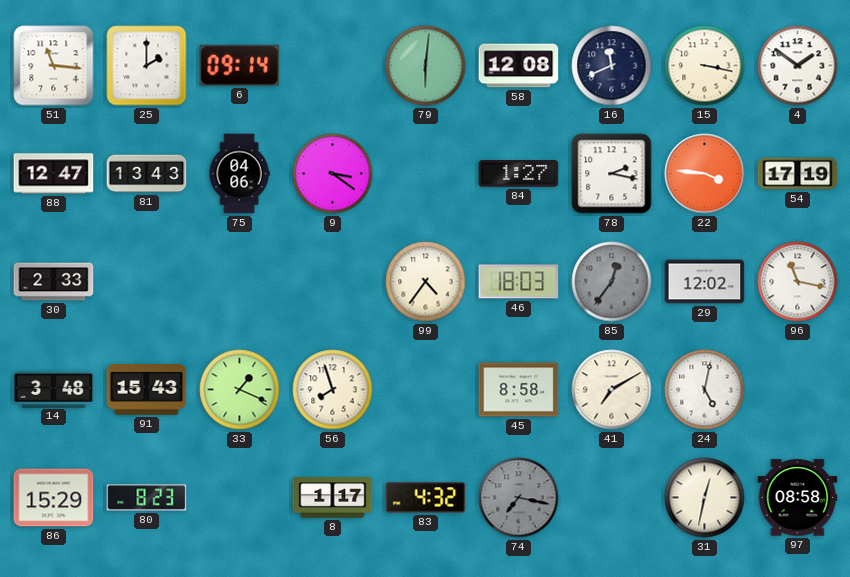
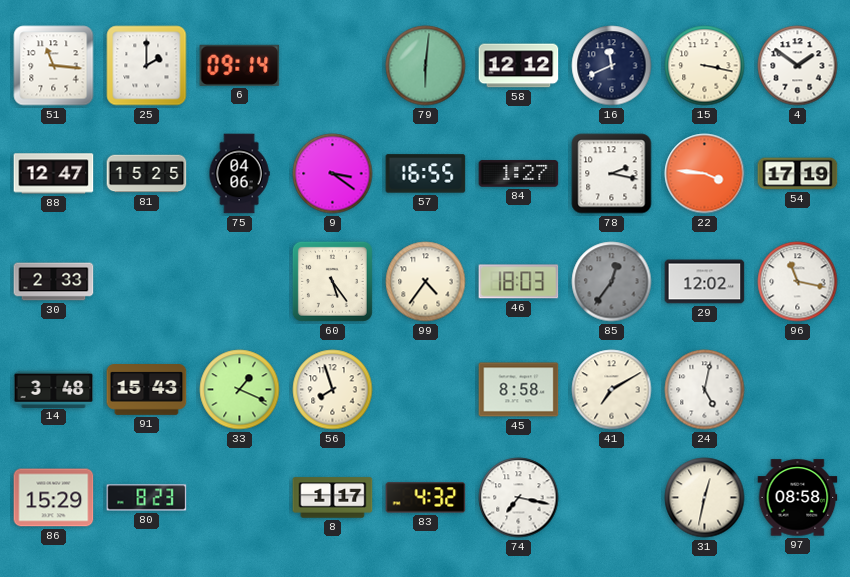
58: 12:08 -> 12:12 (519, 66)
81: 13:43 -> 15:25 (147, 174)
57: none -> 16:55 (426, 174)
60: none -> 5:24 (332, 281)
74 dial: grey -> white (519, 498)
